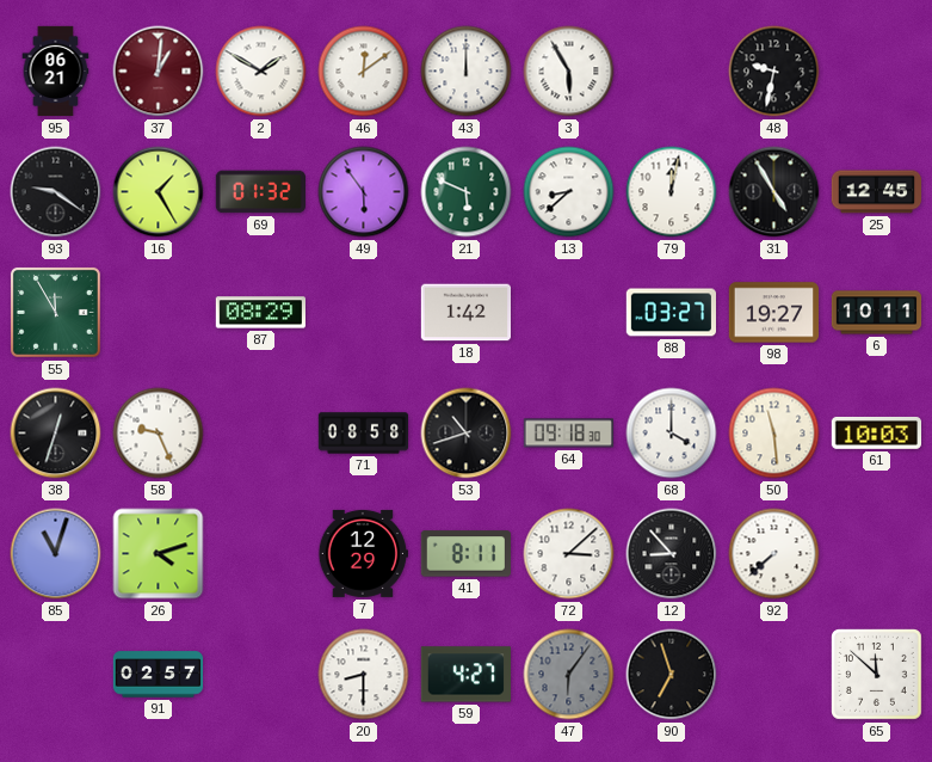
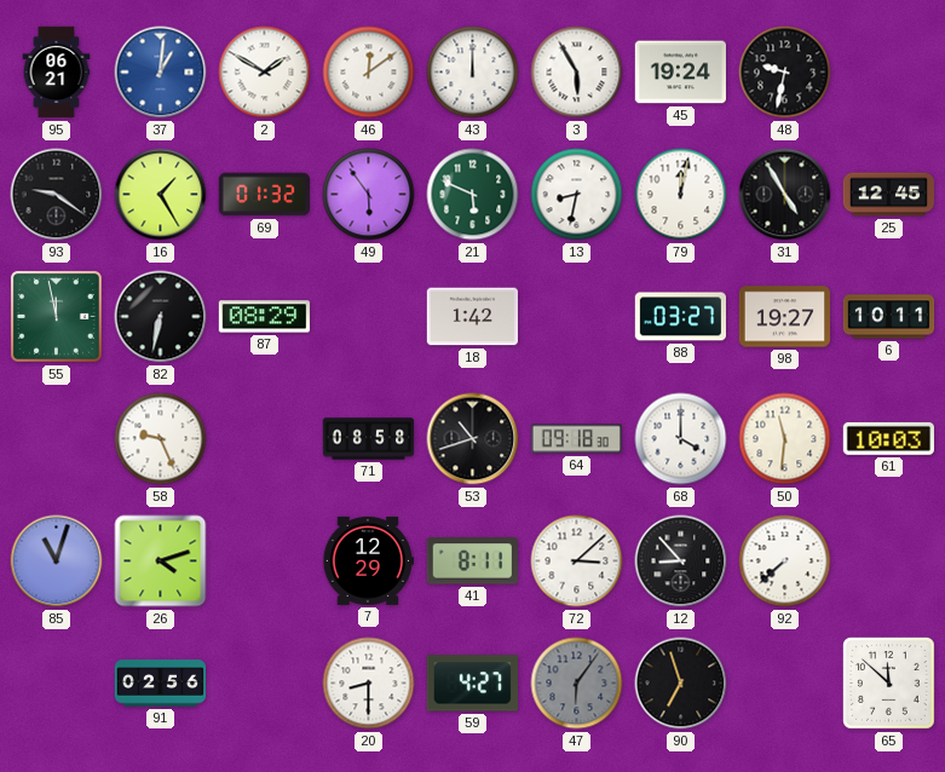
37 dial: burgundy -> blue (161, 73)
45: none -> 19:24 (680, 73)
13: 8:38 -> 8:32 (577, 195)
55: 11:55 -> 11:58 (56, 316)
82: none -> 6:32 (161, 317)
38: 12:33 -> none (56, 434)
50: 11:29 -> 11:31 (785, 439)
91: 02:57 -> 02:56 (161, 684)
